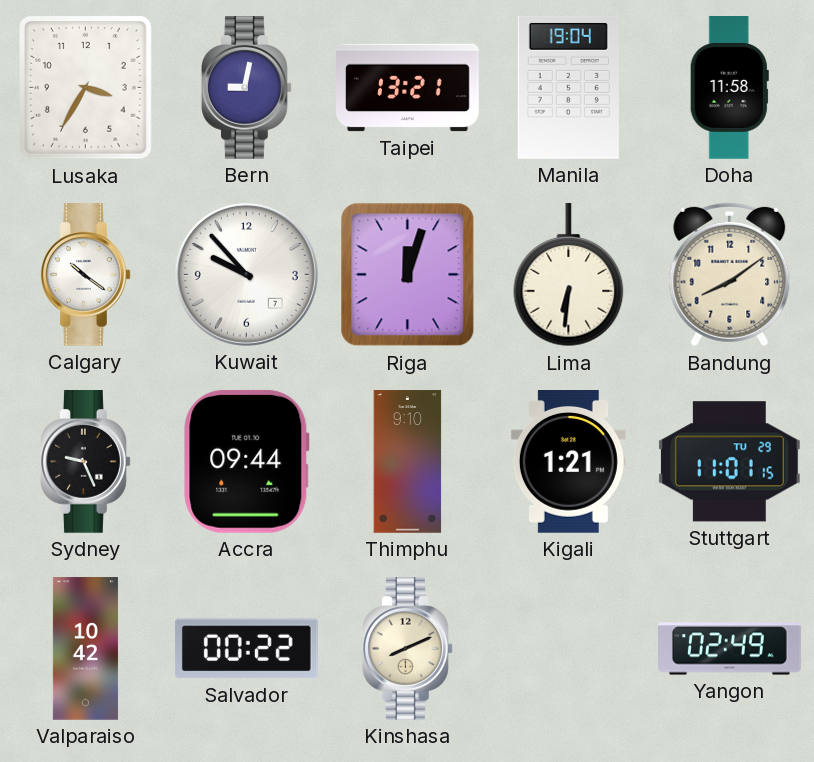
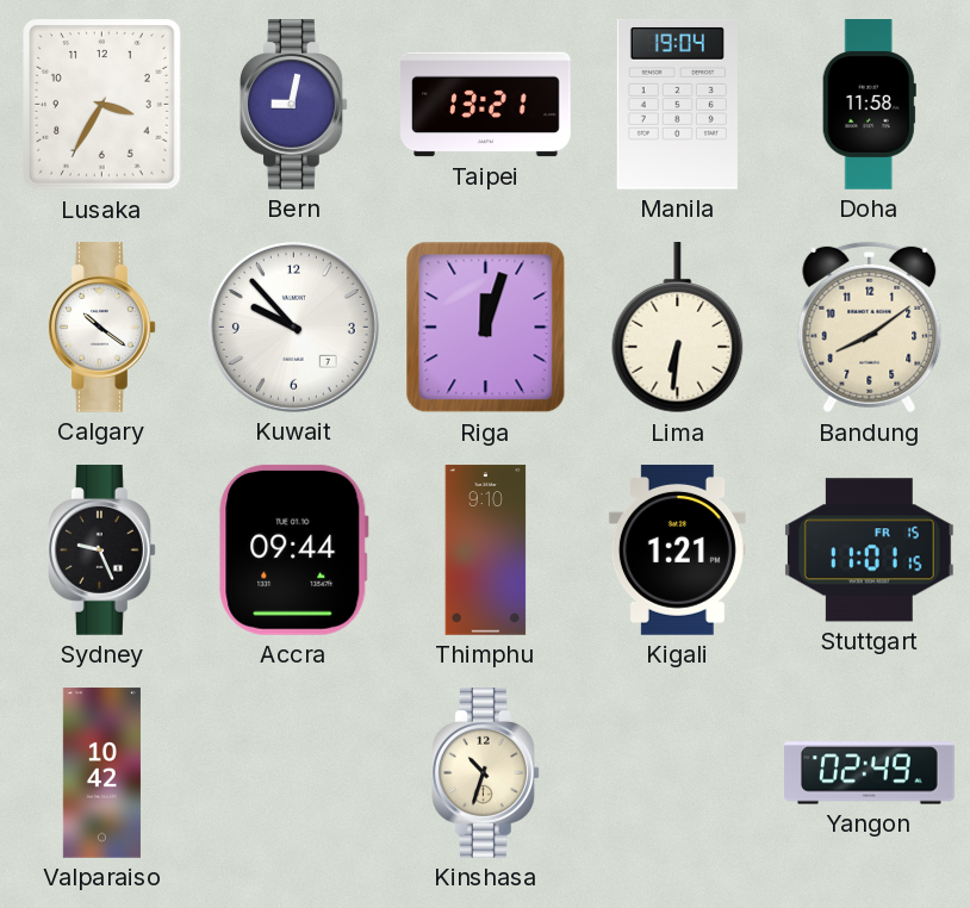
Stuttgart date: TU 29 -> FR 15 (869, 551)
Salvador: 00:22 -> none (246, 649)
Kinshasa: 8:11 -> 10:33 (486, 773)
